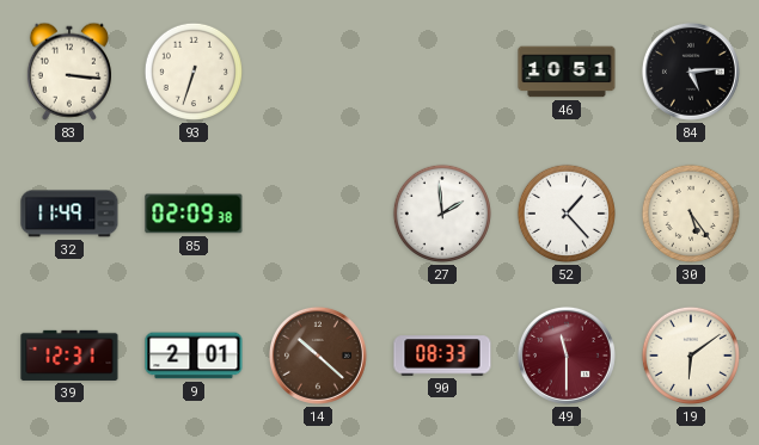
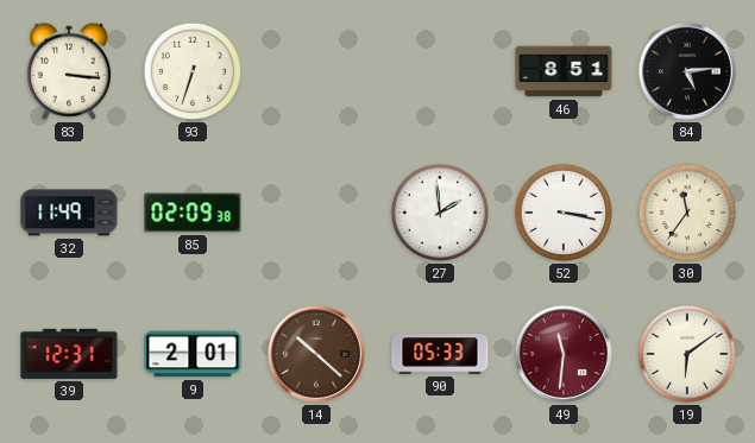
46: 10:51 -> 8:51 (564, 71)
52: 1:23 -> 3:17 (564, 213)
30: 5:24 -> 11:36 (687, 213)
90: 08:33 -> 05:33 (440, 354)
49: 11:30 -> 11:31 (564, 354)
